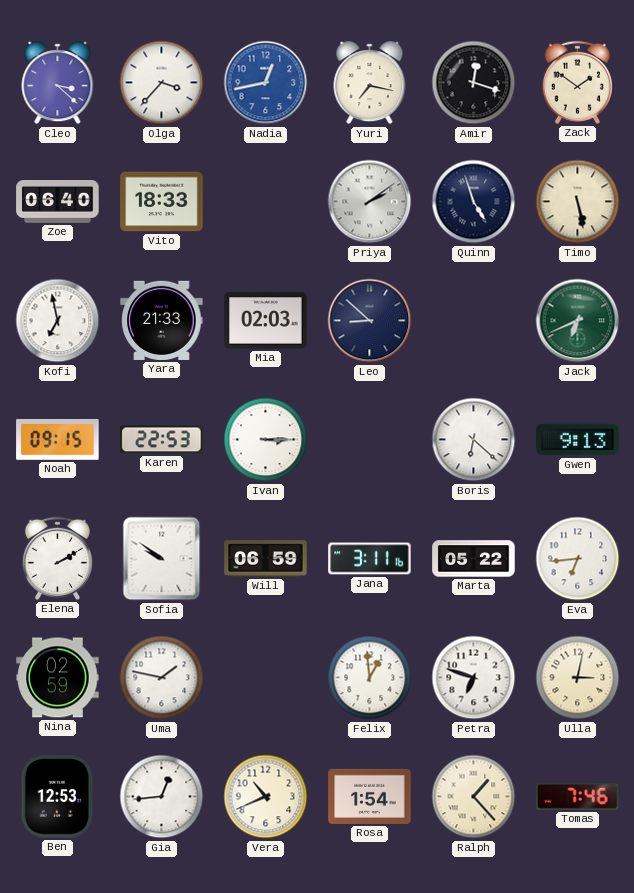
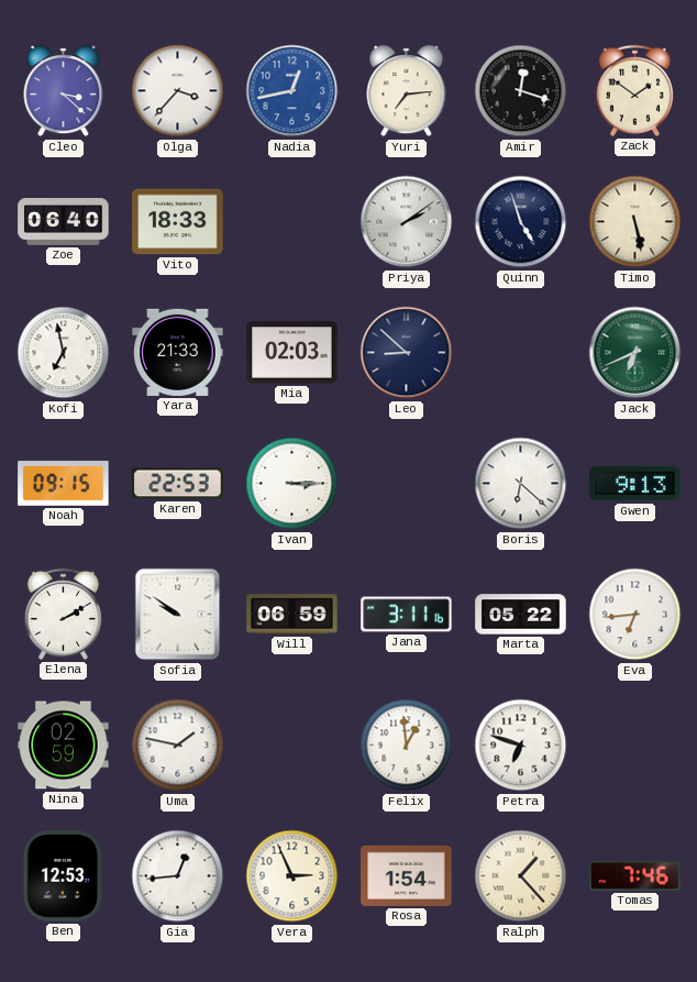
Yuri: 7:17 -> 7:14 (407, 91)
Ulla: 3:02 -> none (578, 678)
Vera: 10:41 -> 2:56 (292, 876)
